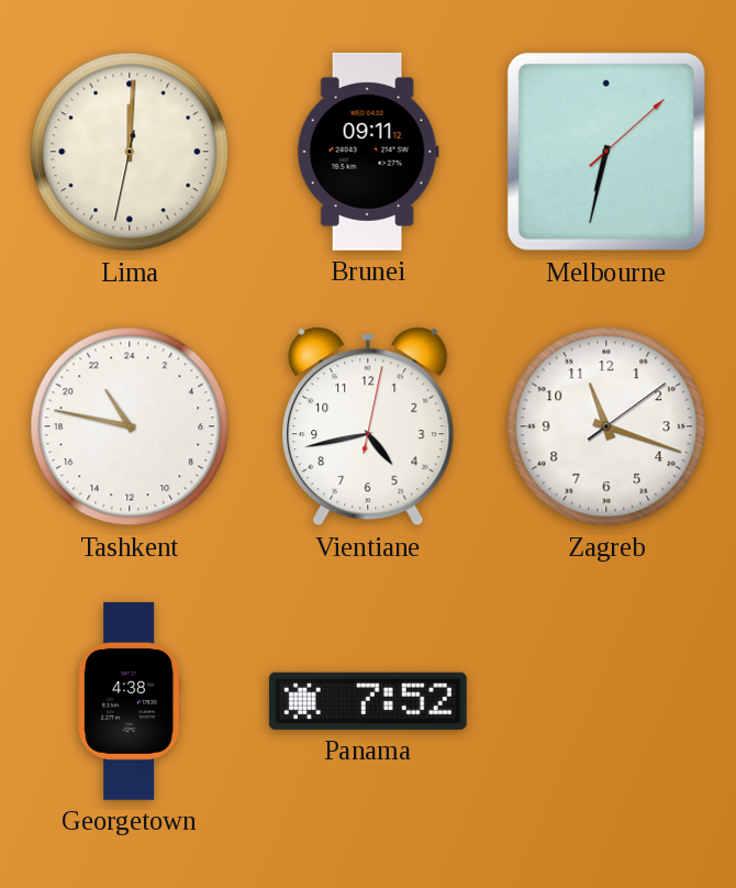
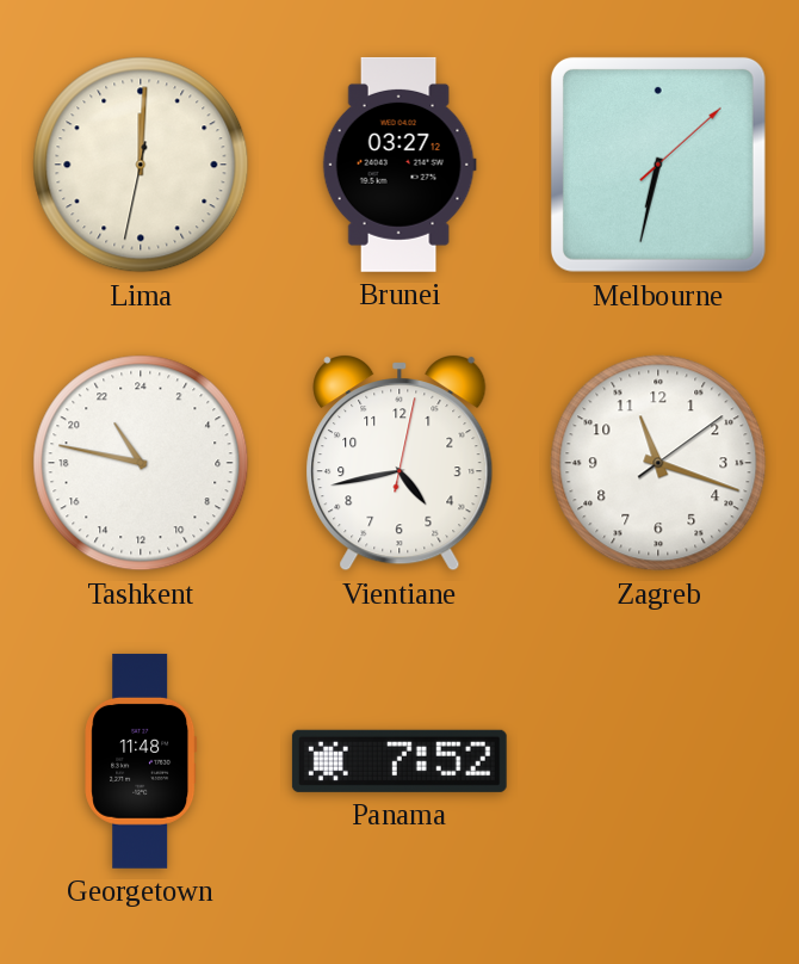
Brunei: 09:11 -> 03:27 (399, 165)
Georgetown: 4:38 -> 11:48 (141, 761)
